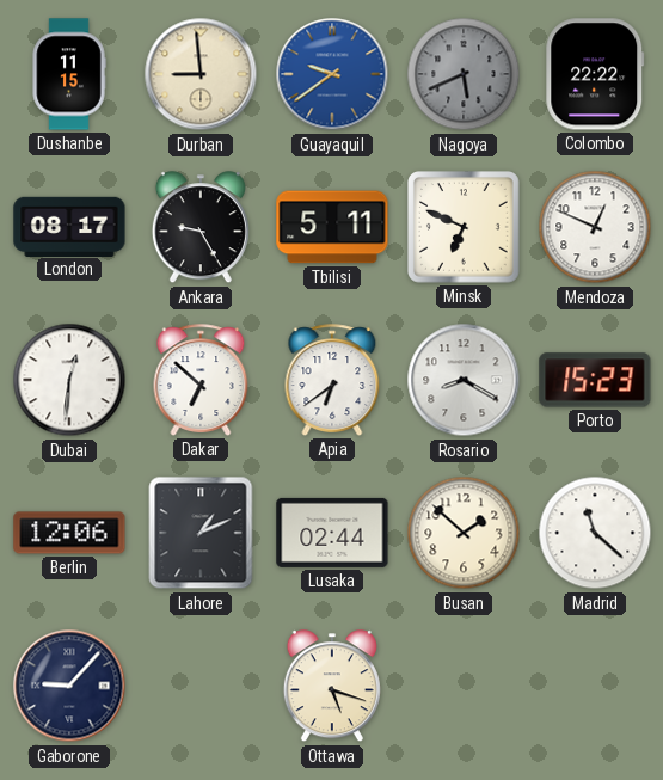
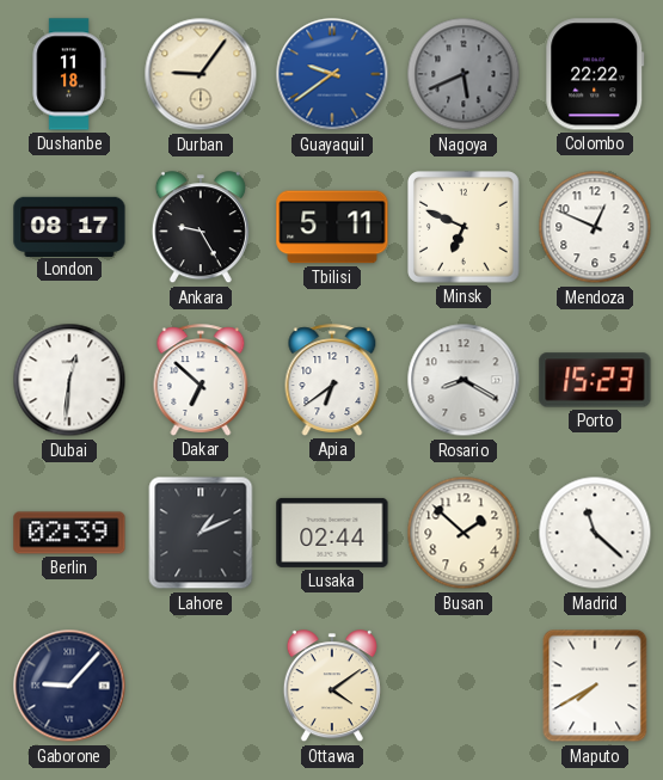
Dushanbe: 11:15 -> 11:18 (69, 74)
Durban: 8:59 -> 9:06 (201, 74)
Berlin: 12:06 -> 02:39 (69, 533)
Ottawa: 5:18 -> 4:09 (332, 687)
Maputo: none -> 7:40 (595, 686)
